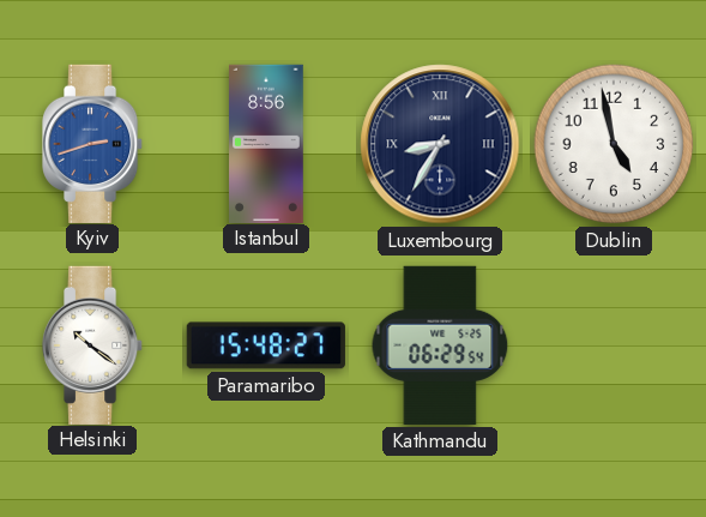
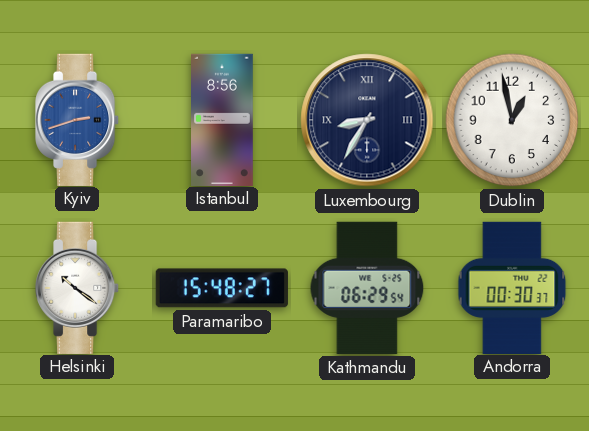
Dublin: 4:58 -> 12:58 (512, 120)
Andorra: none -> 00:30 (512, 287)
